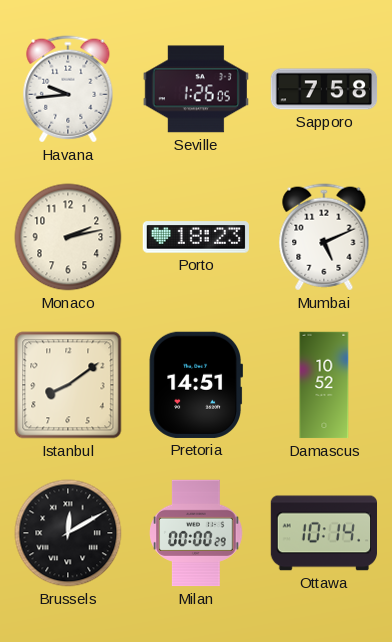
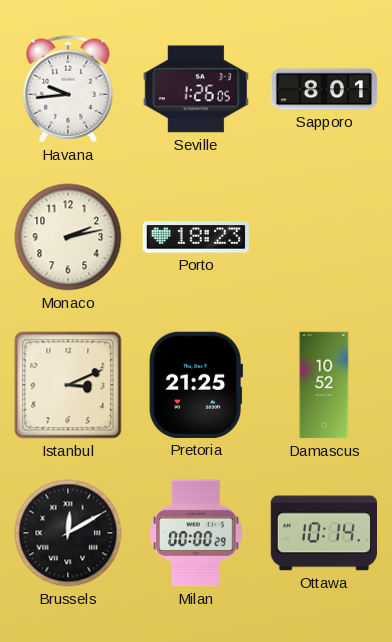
Sapporo: 7:58 -> 8:01 (324, 89)
Mumbai: 5:11 -> none (324, 237)
Istanbul: 8:09 -> 3:11 (68, 385)
Pretoria: 14:51 -> 21:25 (195, 385)
